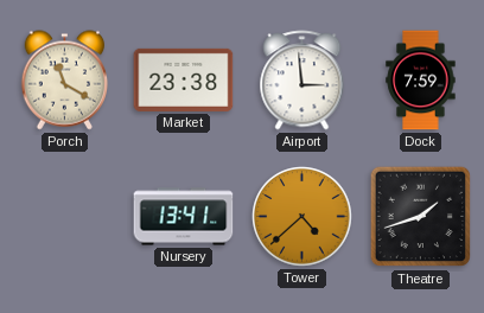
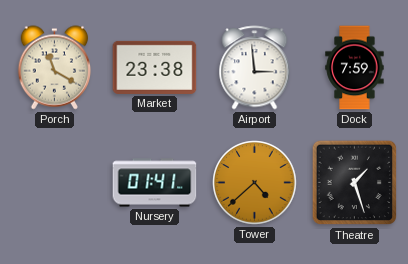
Nursery: 13:41 -> 01:41 (155, 183)
Theatre: 1:42 -> 1:27 (355, 183)
